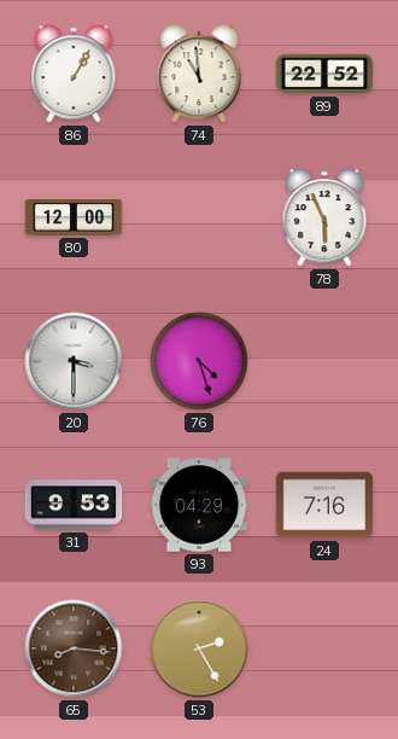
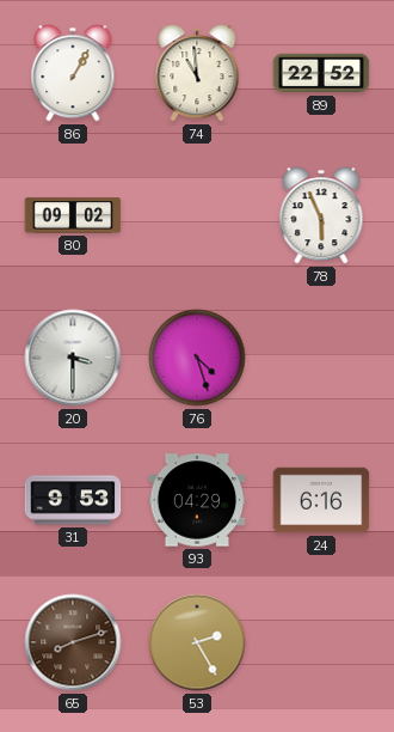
80: 12:00 -> 09:02 (73, 215)
24: 7:16 -> 6:16 (321, 500)
65: 8:16 -> 8:12 (73, 642)
